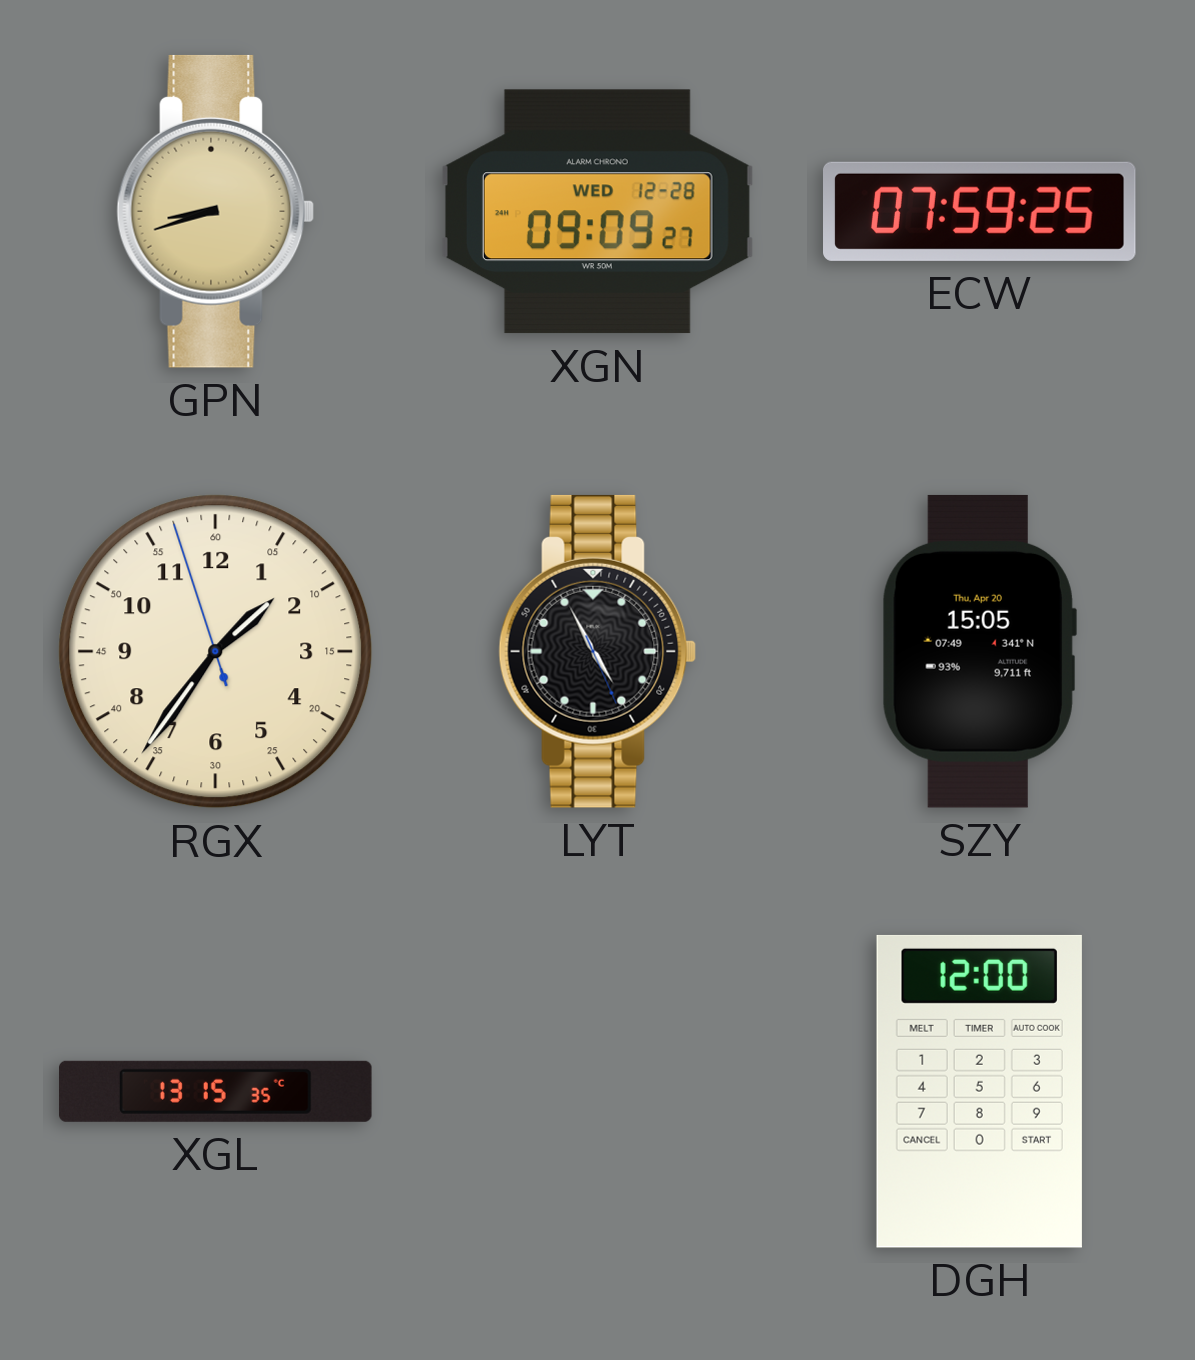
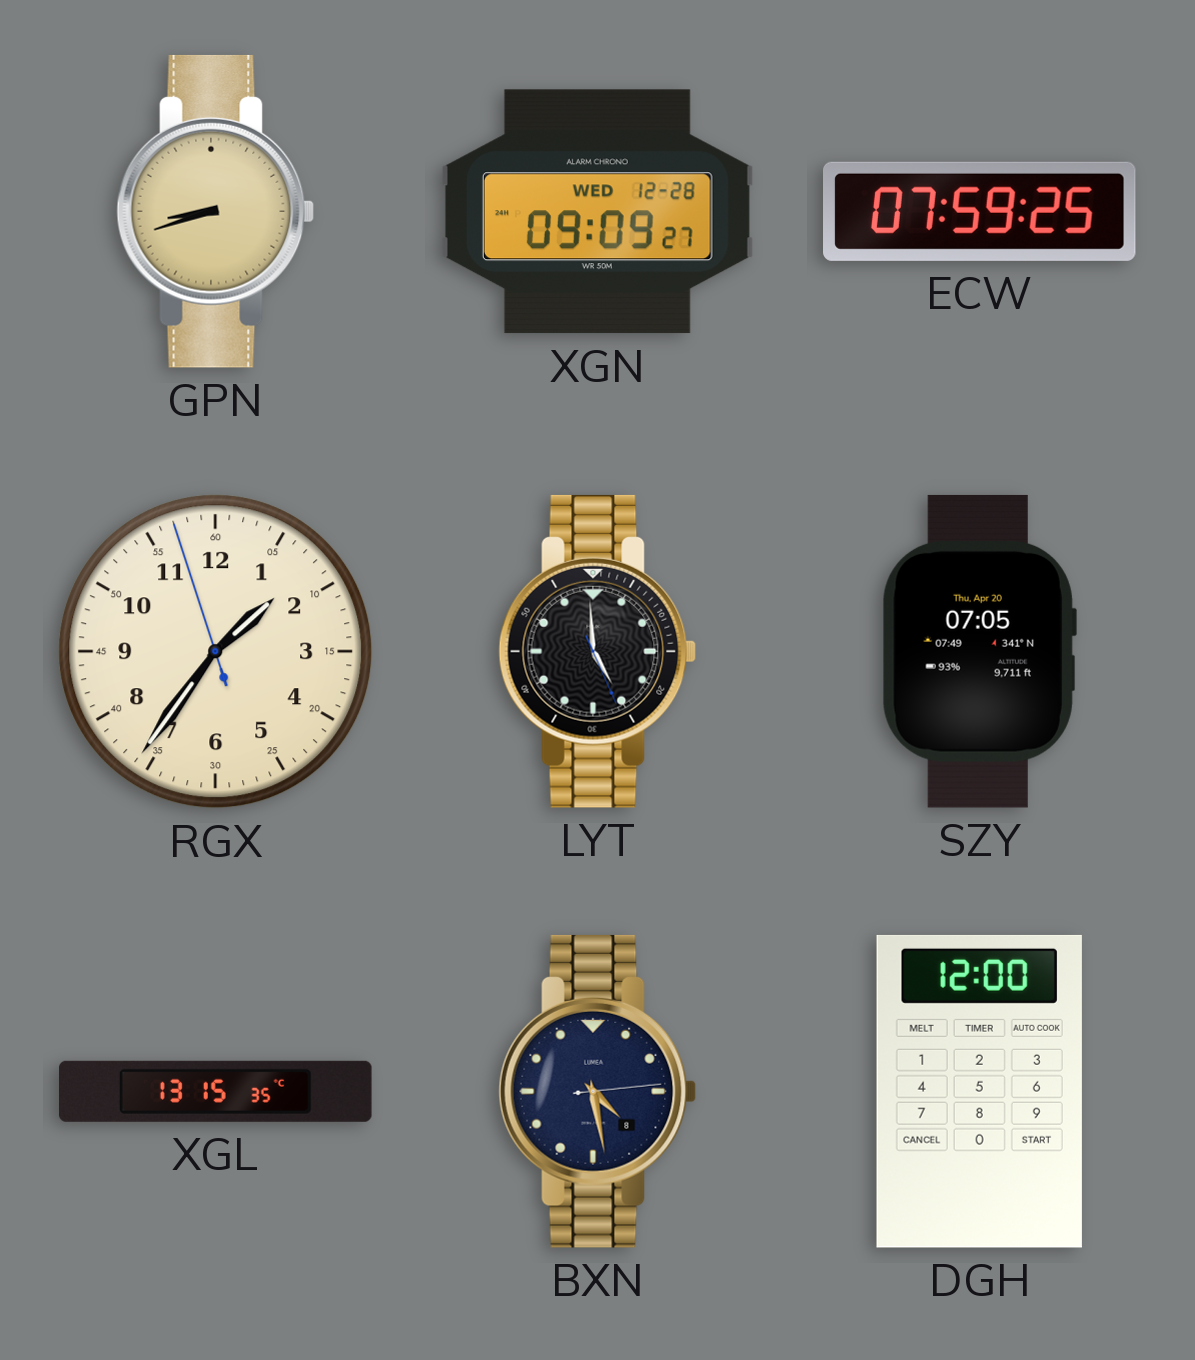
LYT: 4:55 -> 4:59 (598, 651)
SZY: 15:05 -> 07:05 (979, 651)
BXN: none -> 4:28 (598, 1091)
